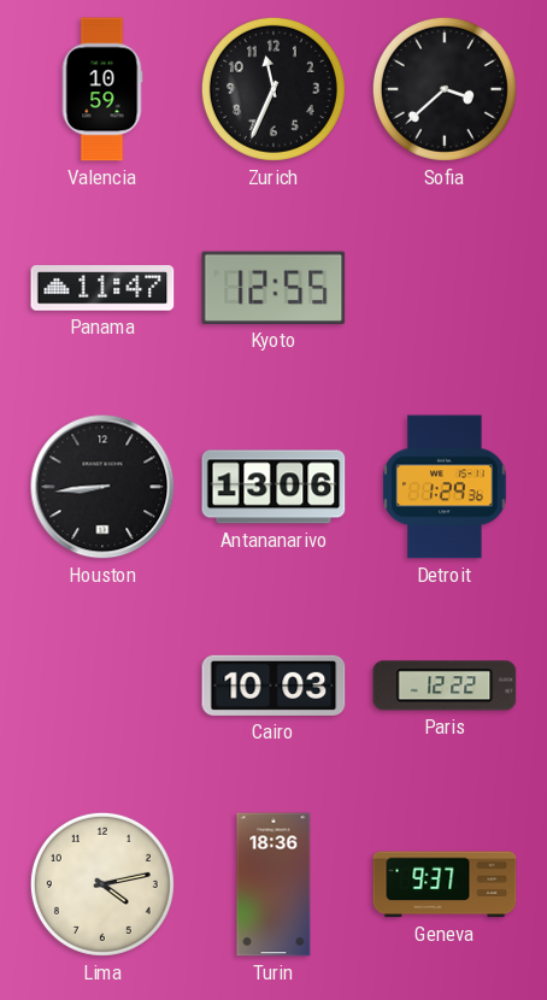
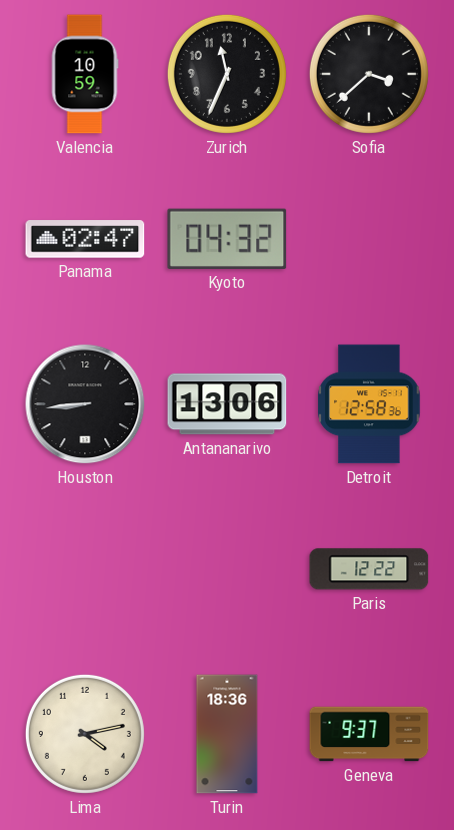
Panama: 11:47 -> 02:47 (85, 239)
Kyoto: 12:55 -> 04:32 (227, 239)
Detroit: 1:29 -> 12:58 (369, 404)
Cairo: 10:03 -> none (273, 686)
